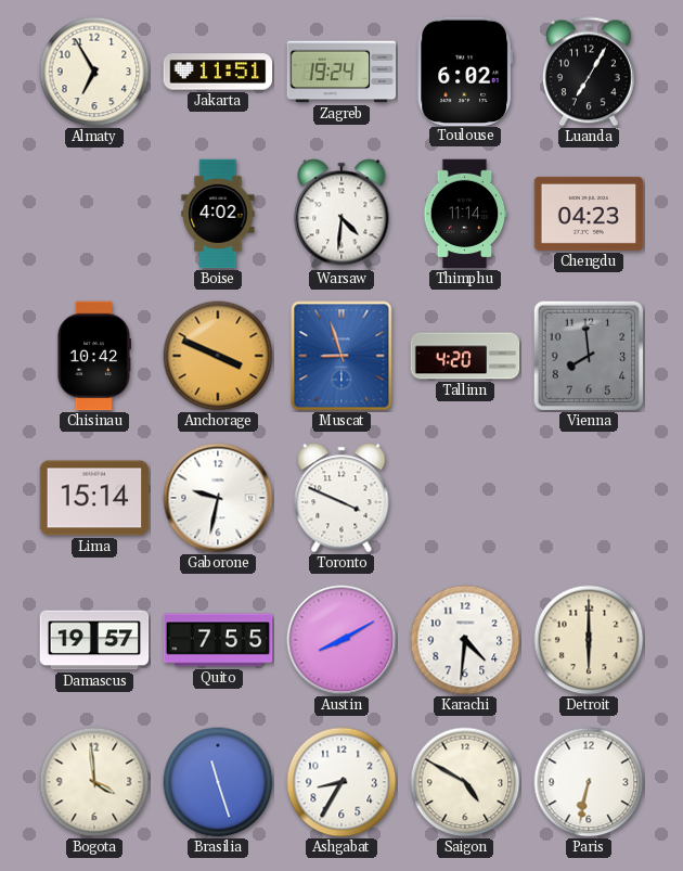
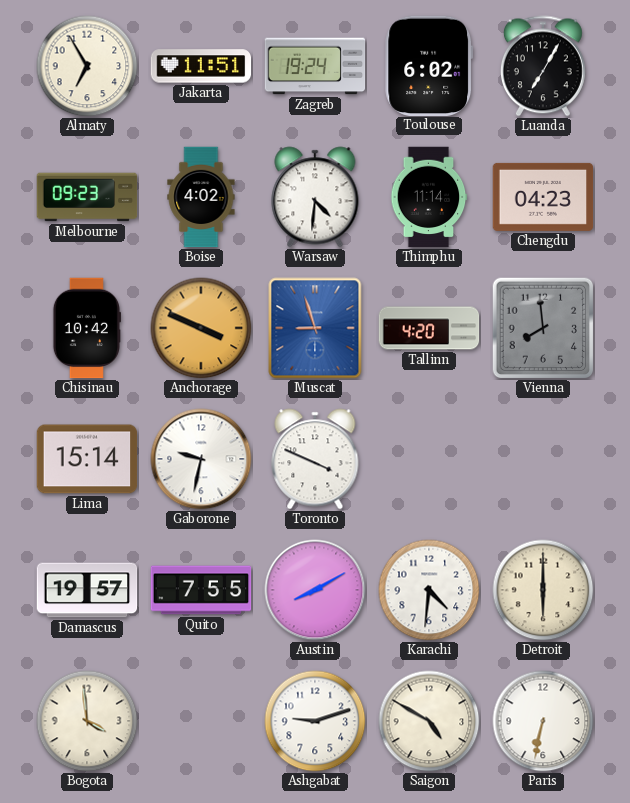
Melbourne: none -> 09:23 (87, 197)
Brasilia: 11:27 -> none (218, 782)
Ashgabat: 8:35 -> 9:12 (315, 721)
